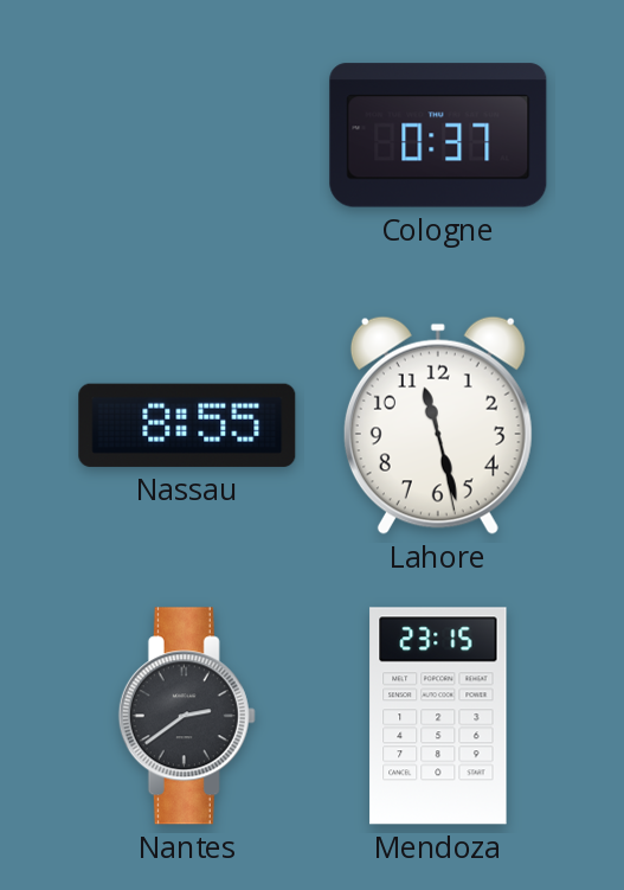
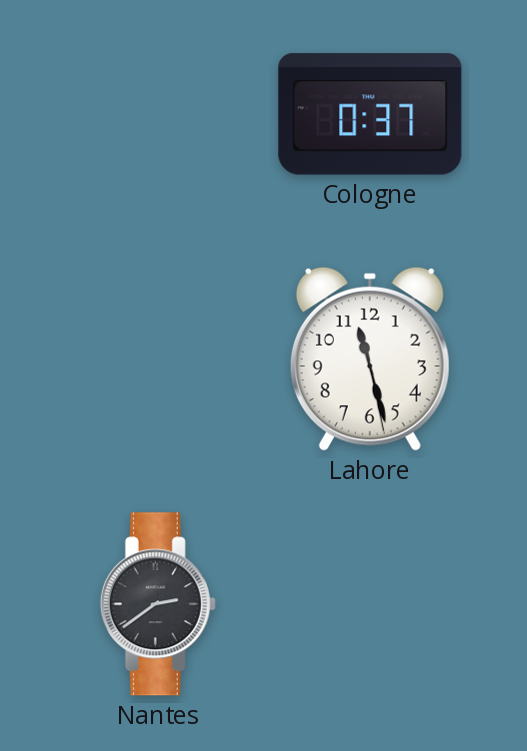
Nassau: 8:55 -> none (187, 425)
Mendoza: 23:15 -> none (438, 716)
